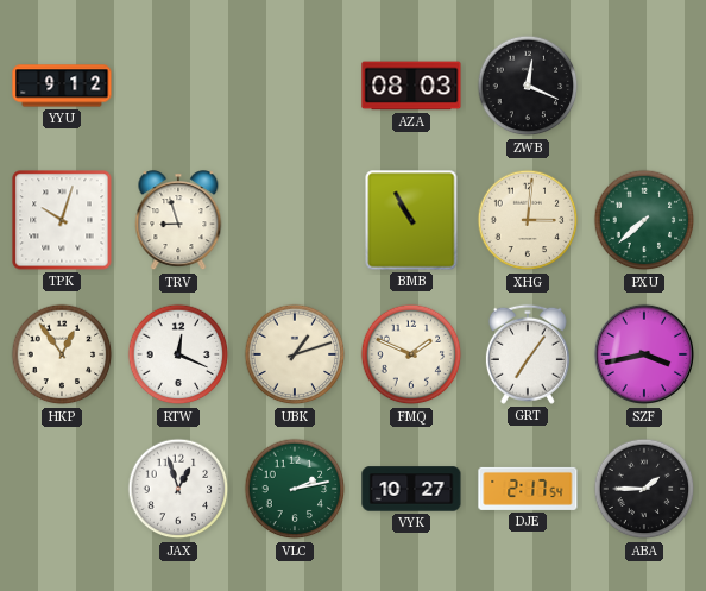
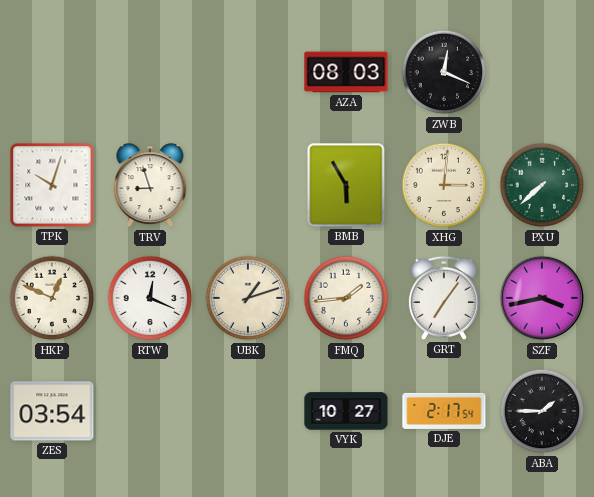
YYU: 9:12 -> none (62, 86)
BMB: 10:55 -> 5:55 (346, 185)
HKP: 12:54 -> 12:49 (52, 298)
FMQ: 1:49 -> 1:44 (346, 298)
ZES: none -> 03:54 (52, 411)
JAX: 12:57 -> none (178, 489)
VLC: 2:13 -> none (295, 489)
